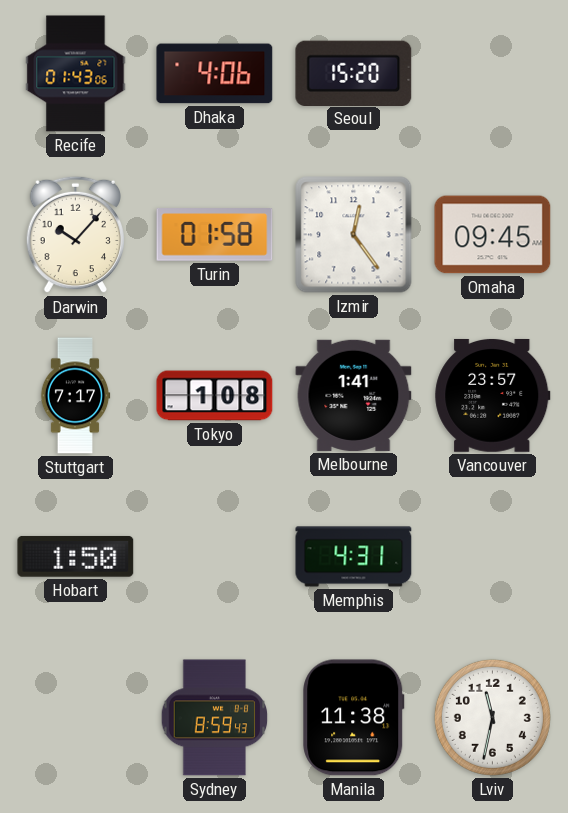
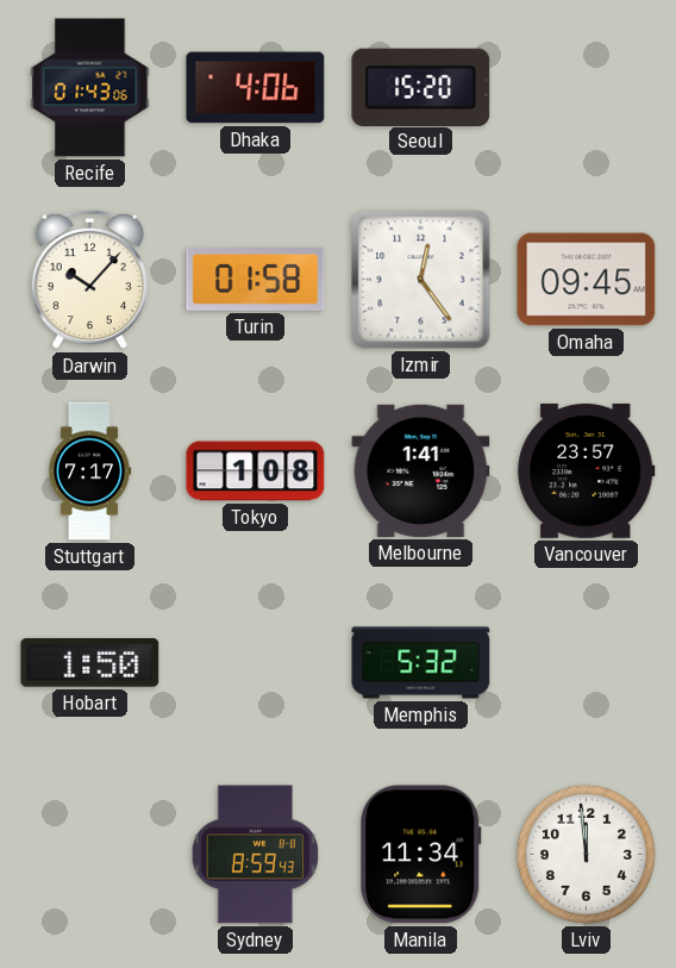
Memphis: 4:31 -> 5:32 (421, 663)
Manila: 11:38 -> 11:34 (421, 855)
Lviv: 11:32 -> 11:59 (586, 854)
